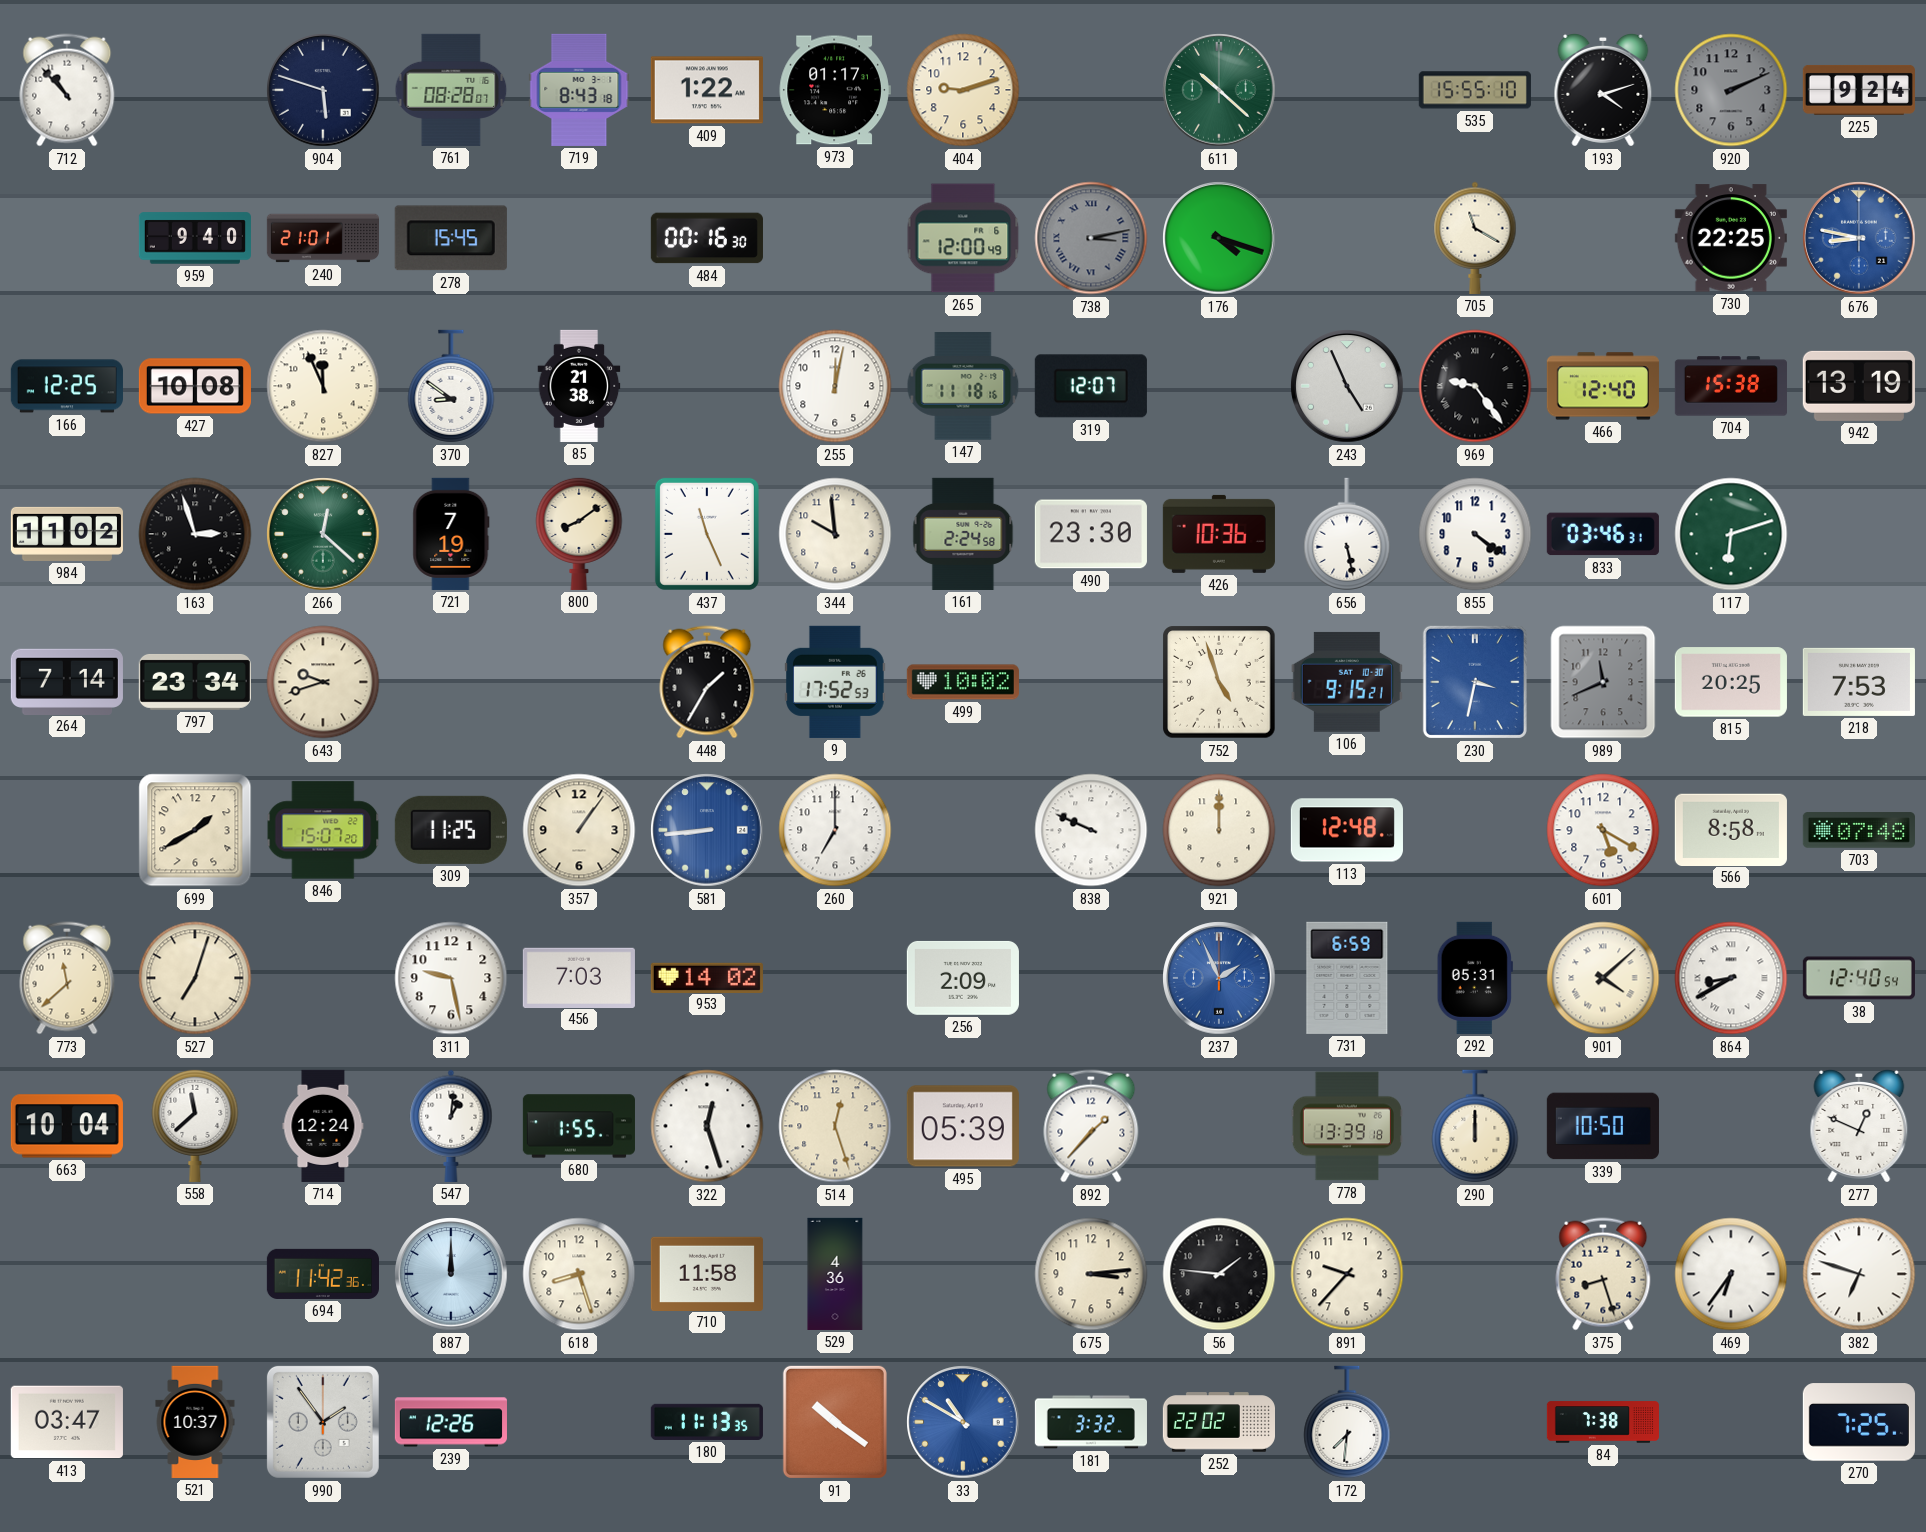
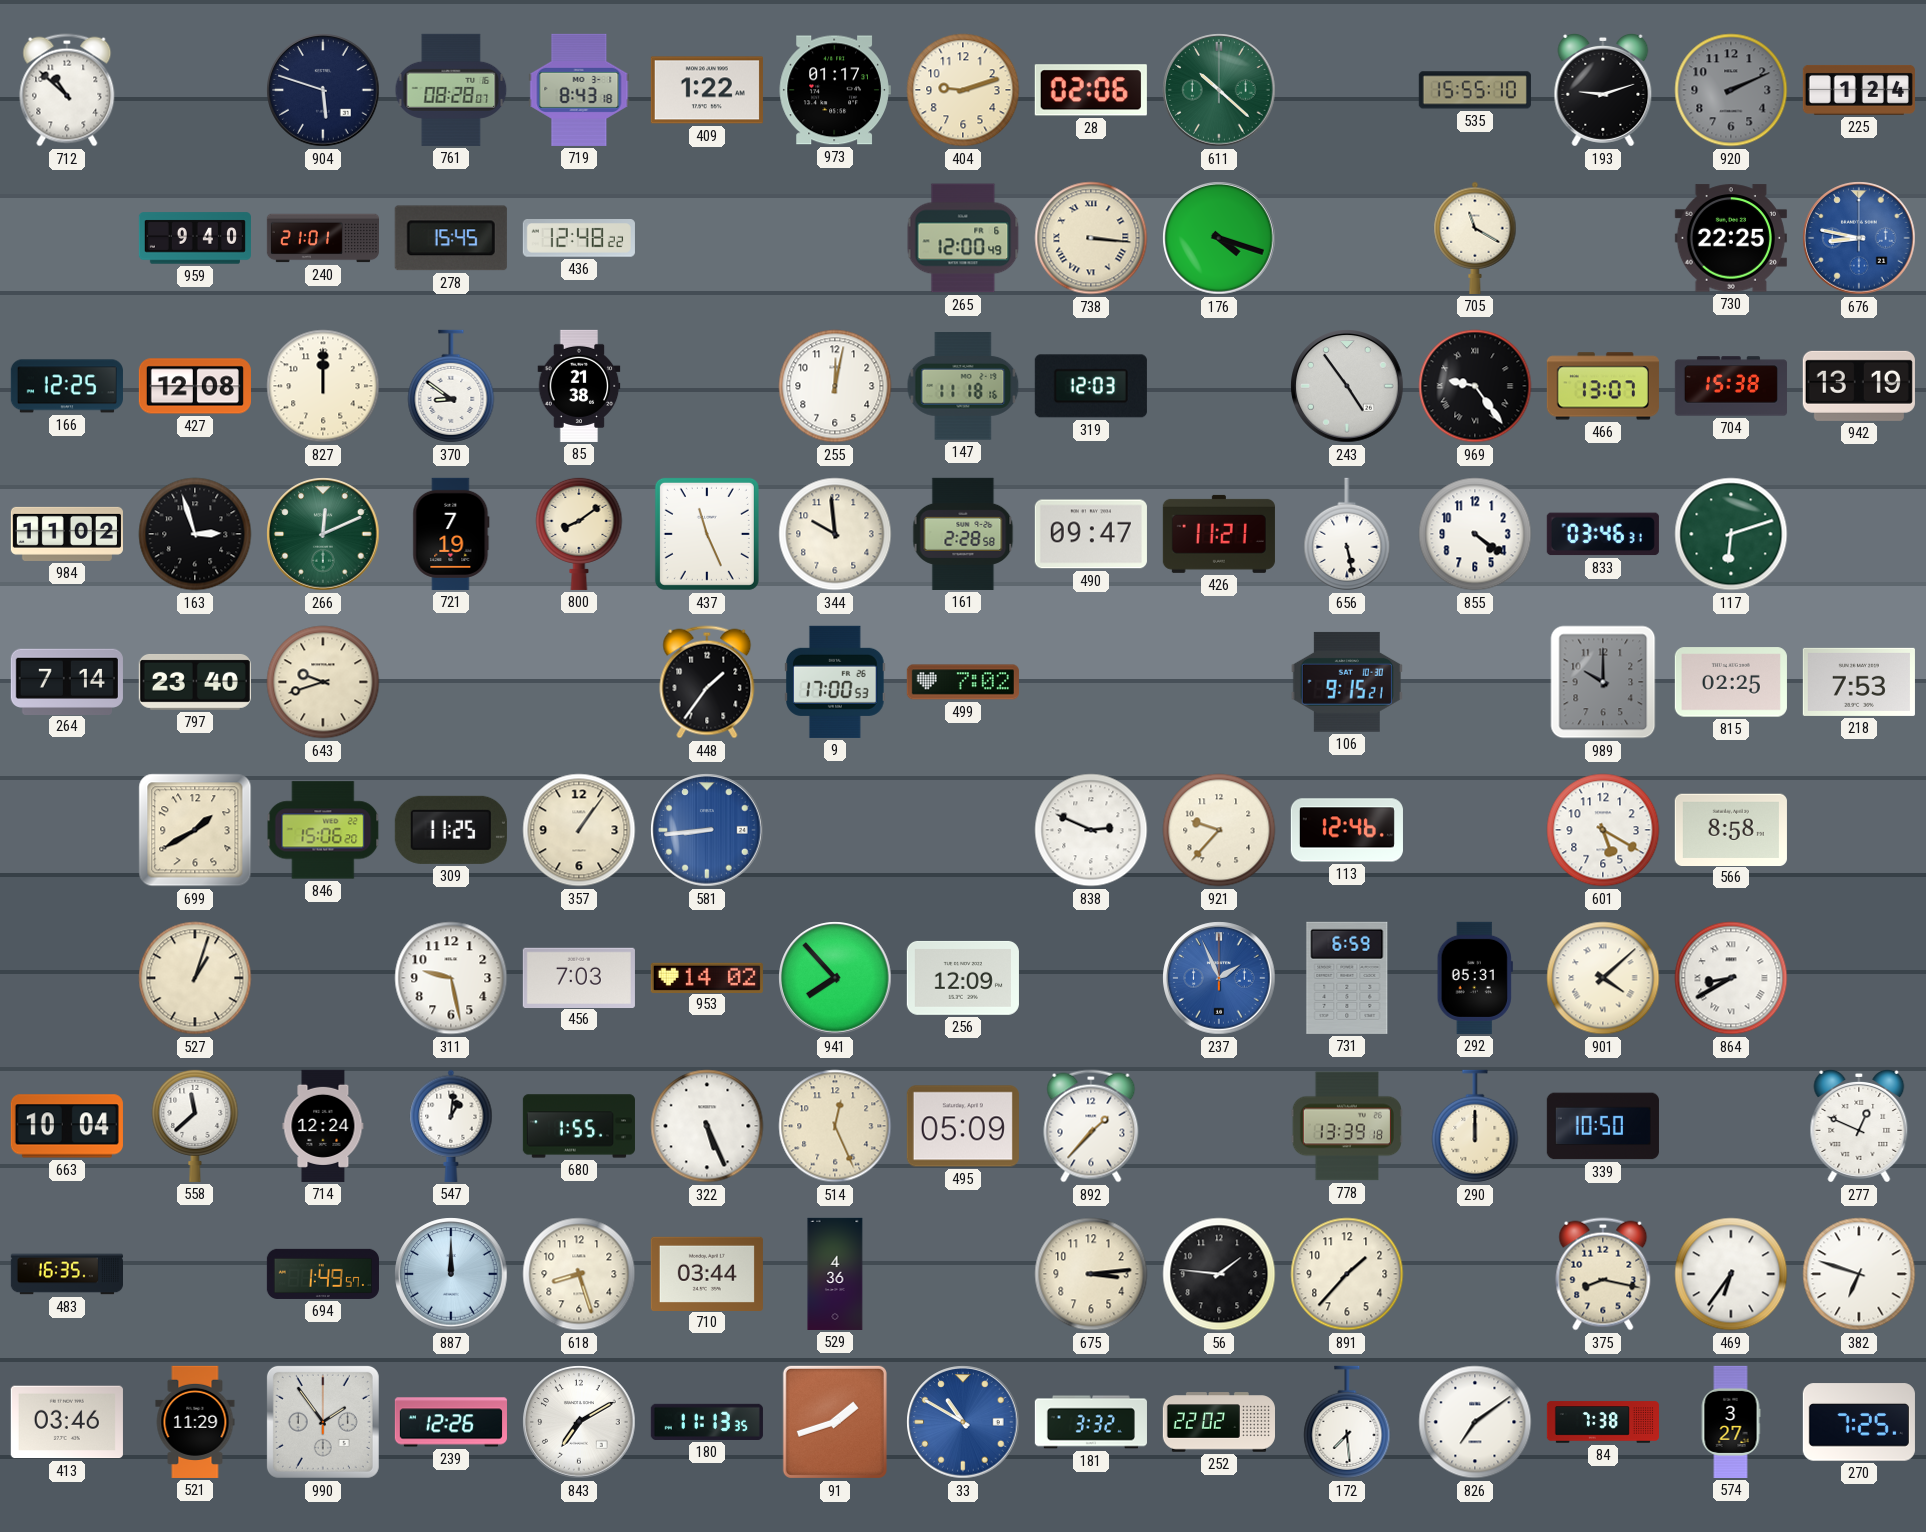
712: 10:53 -> 10:52 (67, 90)
28: none -> 02:06 (1091, 90)
193: 4:12 -> 9:12 (1603, 90)
225: 9:24 -> 1:24 (1859, 90)
436: none -> 12:48 (579, 238)
484: 00:16 -> none (707, 238)
738: 3:13 -> 3:16 (1091, 238)
738 dial: grey -> cream (1091, 238)
427: 10:08 -> 12:08 (195, 386)
827: 11:56 -> 12:00 (323, 386)
319: 12:07 -> 12:03 (1091, 386)
243: 4:56 -> 4:54 (1347, 386)
466: 12:40 -> 13:07 (1603, 386)
266: 12:22 -> 12:11 (323, 534)
161: 2:24 -> 2:28 (963, 534)
490: 23:30 -> 09:47 (1091, 534)
426: 10:36 -> 11:21 (1219, 534)
797: 23:34 -> 23:40 (195, 682)
448: 1:35 -> 1:36 (707, 682)
9: 17:52 -> 17:00 (835, 682)
499: 10:02 -> 7:02 (963, 682)
752: 4:57 -> none (1219, 682)
230: 3:32 -> none (1475, 682)
989: 11:41 -> 10:00 (1603, 682)
815: 20:25 -> 02:25 (1731, 682)
846: 15:07 -> 15:06 (323, 830)
260: 7:00 -> none (835, 830)
838: 9:49 -> 2:49 (1091, 830)
921: 12:00 -> 9:37 (1219, 830)
113: 12:48 -> 12:46 (1347, 830)
703: 07:48 -> none (1859, 830)
773: 11:38 -> none (67, 978)
527: 7:03 -> 1:03 (195, 978)
941: none -> 7:53 (835, 978)
256: 2:09 -> 12:09 (963, 978)
38: 12:40 -> none (1859, 978)
322: 12:27 -> 5:26 (707, 1126)
514: 12:27 -> 12:26 (835, 1126)
495: 05:39 -> 05:09 (963, 1126)
483: none -> 16:35 (66, 1274)
694: 11:42 -> 1:49 (323, 1274)
710: 11:58 -> 03:44 (707, 1273)
891: 9:37 -> 1:37 (1347, 1274)
375: 8:27 -> 8:17 (1603, 1274)
413: 03:47 -> 03:46 (67, 1422)
521: 10:37 -> 11:29 (195, 1422)
843: none -> 7:10 (579, 1422)
91: 10:21 -> 1:42 (835, 1422)
172: 7:31 -> 7:29 (1347, 1422)
826: none -> 7:09 (1475, 1422)
574: none -> 3:27 (1731, 1422)
